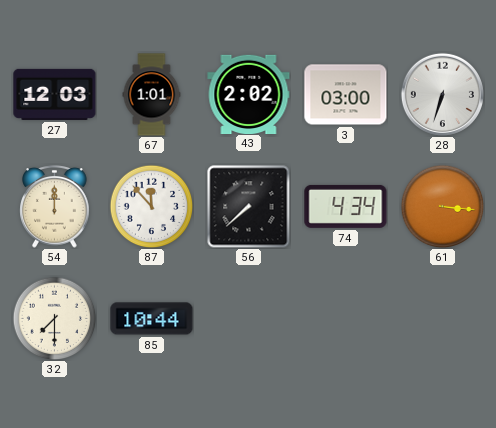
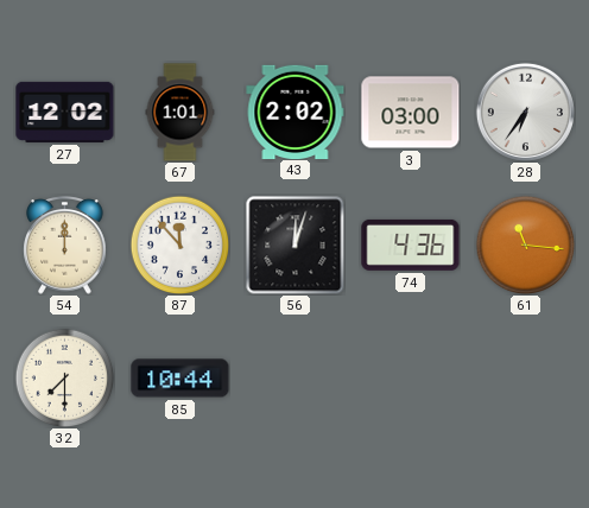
27: 12:03 -> 12:02 (65, 112)
28: 6:33 -> 6:36 (525, 112)
56: 7:38 -> 12:03 (294, 245)
74: 4:34 -> 4:36 (411, 245)
61: 3:16 -> 11:16 (525, 245)
